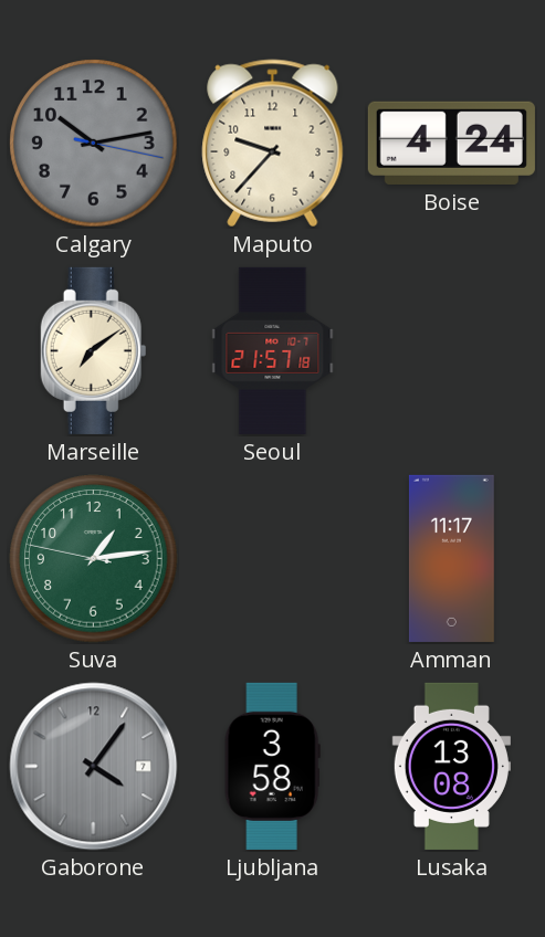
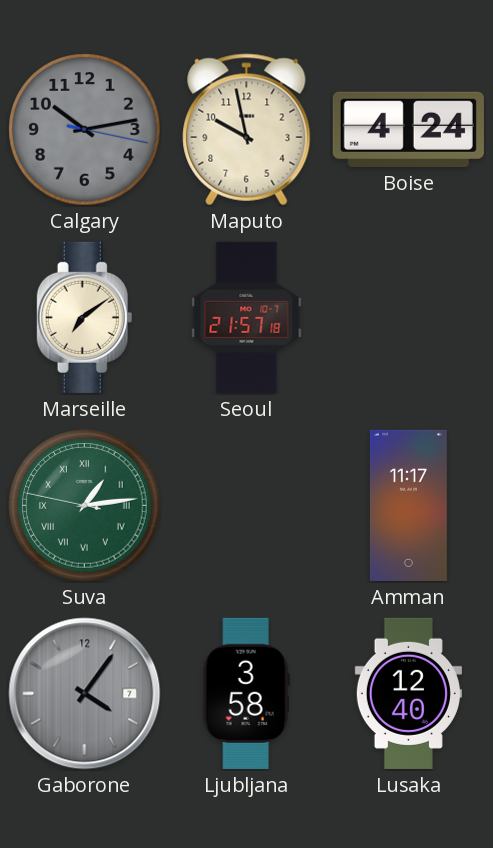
Maputo: 9:37 -> 9:58 (247, 130)
Suva numerals: Arabic -> Roman (85, 506)
Lusaka: 13:08 -> 12:40 (408, 693)
